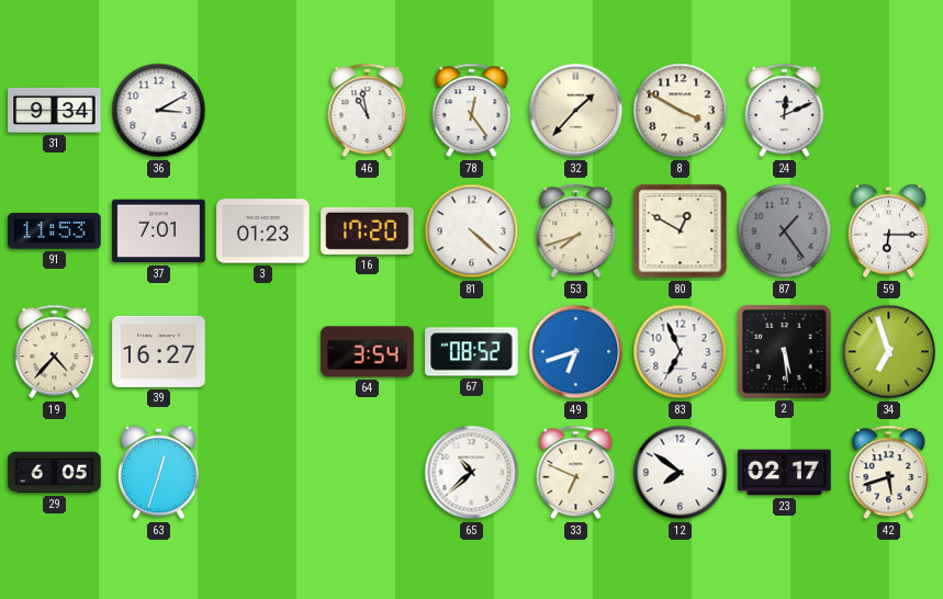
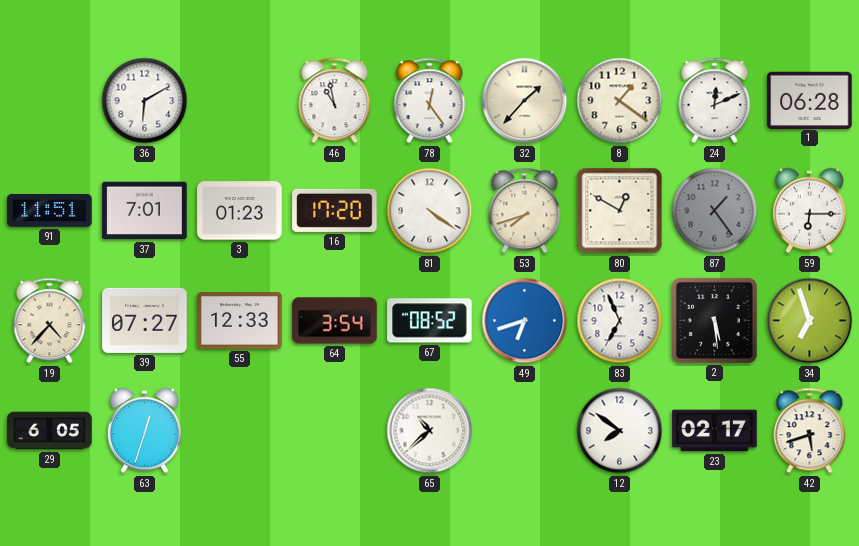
31: 9:34 -> none (55, 110)
36: 3:10 -> 6:10 (145, 101)
8: 3:50 -> 1:21 (620, 101)
1: none -> 06:28 (810, 100)
91: 11:53 -> 11:51 (50, 211)
81: 4:22 -> 4:21 (430, 211)
39: 16:27 -> 07:27 (145, 320)
55: none -> 12:33 (240, 321)
33: 6:49 -> none (576, 473)
